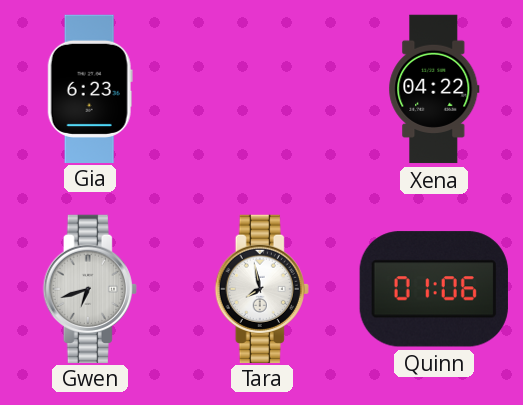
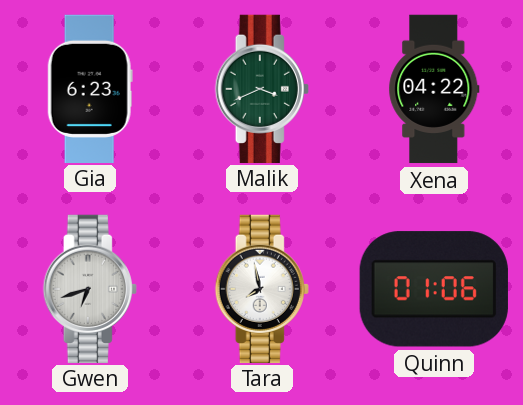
Malik: none -> 3:41 (262, 88)
